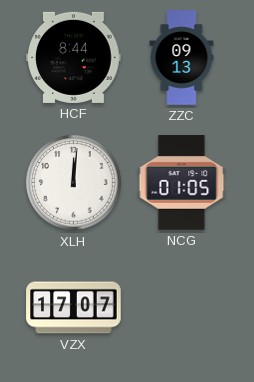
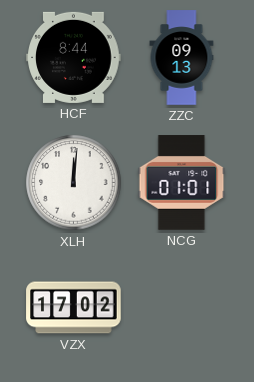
NCG: 01:05 -> 01:01 (182, 183)
VZX: 17:07 -> 17:02 (74, 308)
